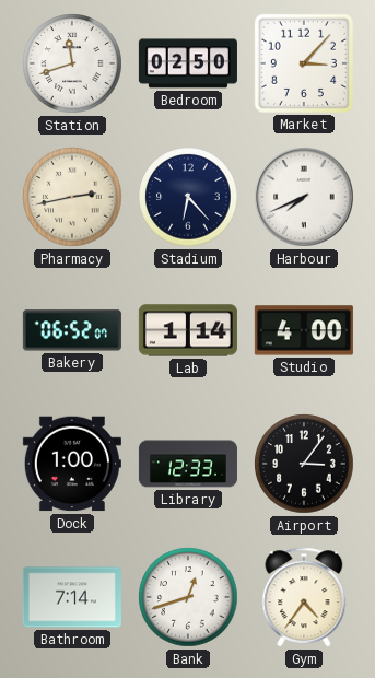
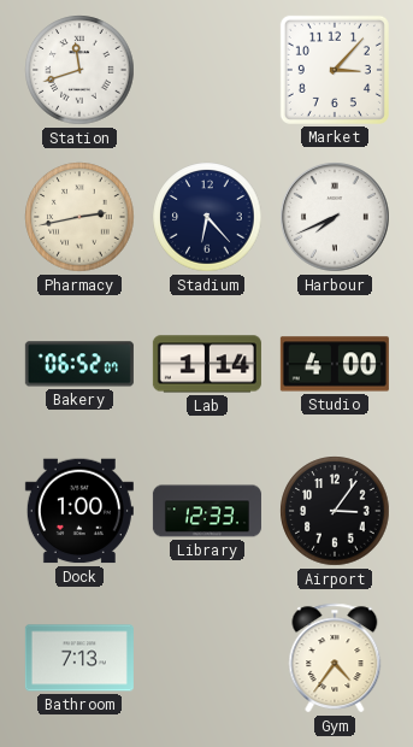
Bedroom: 02:50 -> none (188, 63)
Bathroom: 7:14 -> 7:13 (79, 658)
Bank: 12:42 -> none (188, 597)
